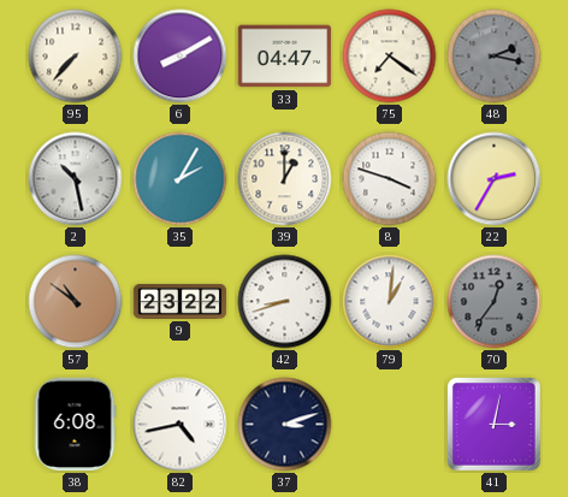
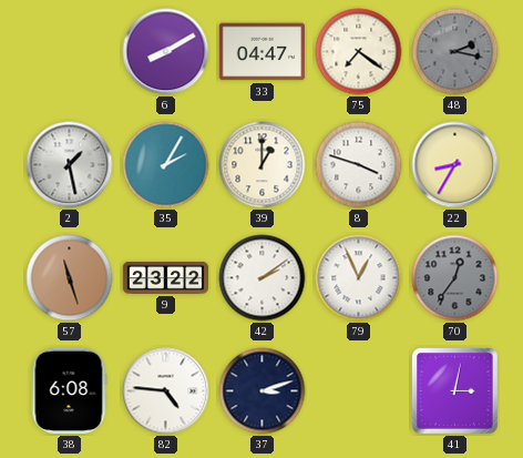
95: 7:37 -> none (76, 57)
2: 10:28 -> 1:28 (70, 165)
22: 2:35 -> 8:35 (455, 165)
57: 10:51 -> 11:27 (70, 278)
42: 8:42 -> 2:09 (263, 278)
79: 1:01 -> 12:56 (359, 278)
82: 4:43 -> 4:46 (166, 391)
